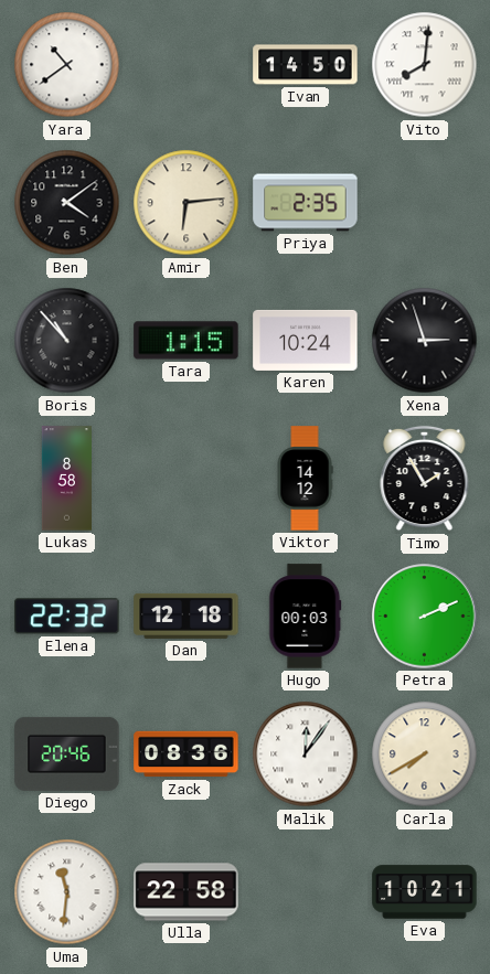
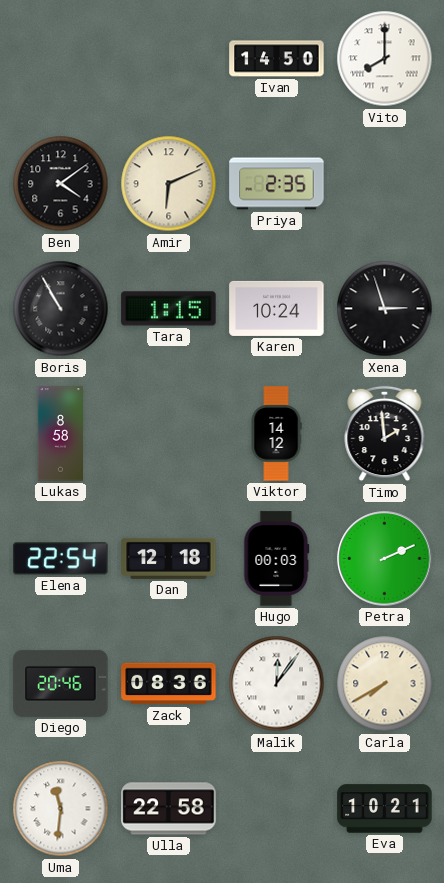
Yara: 10:39 -> none (67, 65)
Vito: 8:01 -> 8:00 (385, 59)
Amir: 6:14 -> 6:11 (169, 184)
Boris: 10:53 -> 10:55 (61, 309)
Timo: 1:55 -> 1:59 (385, 434)
Elena: 22:32 -> 22:54 (61, 559)
